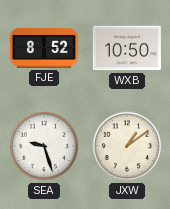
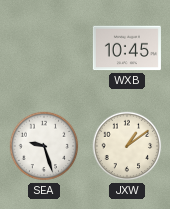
FJE: 8:52 -> none (44, 48)
WXB: 10:50 -> 10:45 (127, 48)
